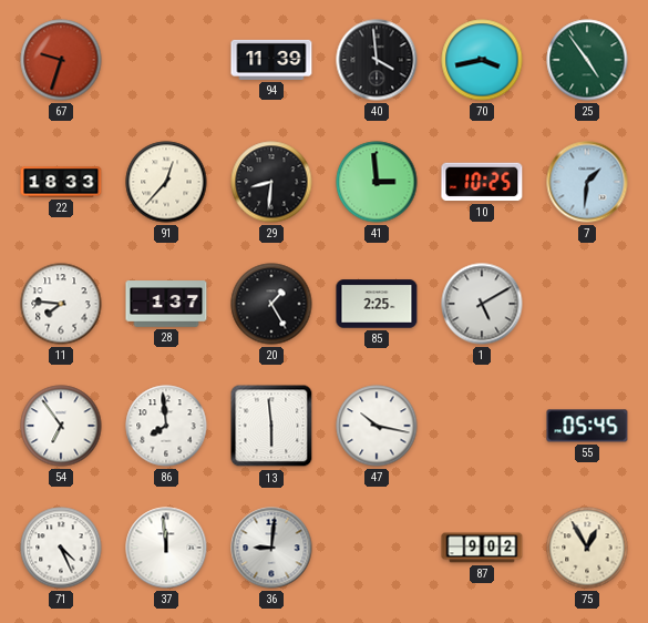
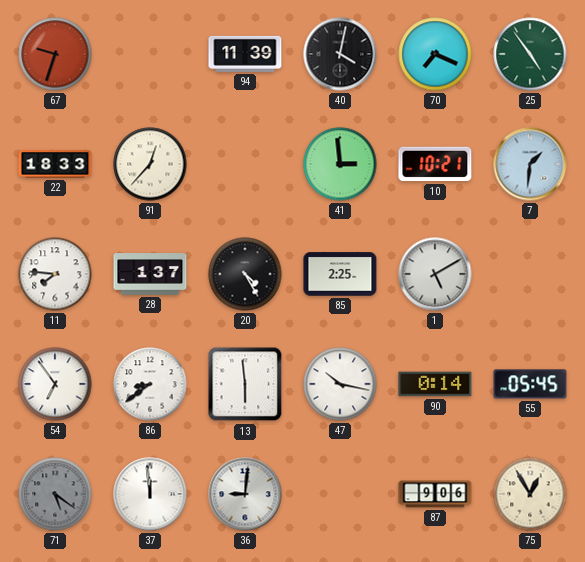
40: 3:59 -> 4:02 (340, 54)
70: 3:43 -> 7:19 (435, 54)
29: 8:31 -> none (271, 182)
10: 10:25 -> 10:21 (435, 164)
20: 1:25 -> 4:25 (245, 274)
86: 7:59 -> 8:39 (150, 384)
90: none -> 0:14 (435, 384)
71: 4:26 -> 5:21 (55, 494)
71 dial: white -> grey (55, 494)
87: 9:02 -> 9:06 (435, 494)
